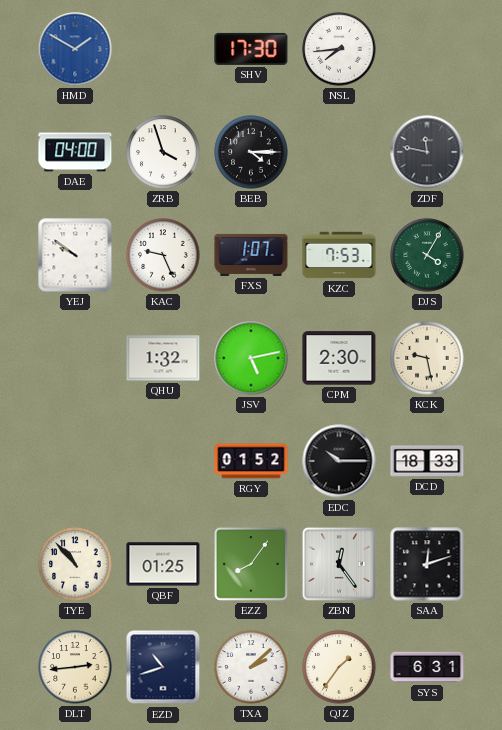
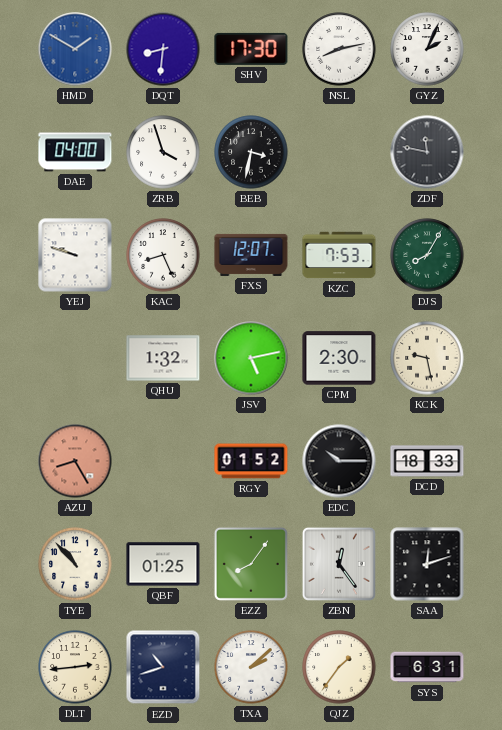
DQT: none -> 8:31 (163, 49)
NSL: 7:44 -> 8:13 (339, 49)
GYZ: none -> 2:04 (427, 49)
BEB: 4:15 -> 3:32 (251, 152)
YEJ: 9:51 -> 9:48 (75, 255)
KAC: 9:26 -> 8:26 (163, 255)
FXS: 1:07 -> 12:07 (251, 255)
DJS: 4:05 -> 8:05 (427, 255)
AZU: none -> 8:25 (75, 461)
